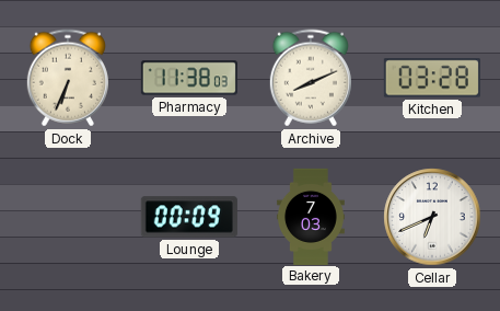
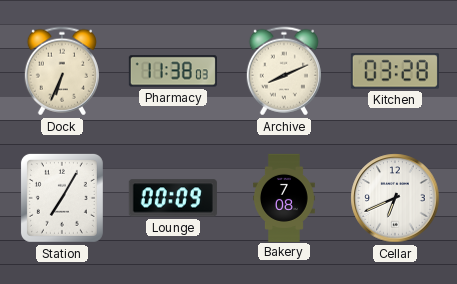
Station: none -> 7:05 (62, 198)
Bakery: 7:03 -> 7:08 (285, 197)
